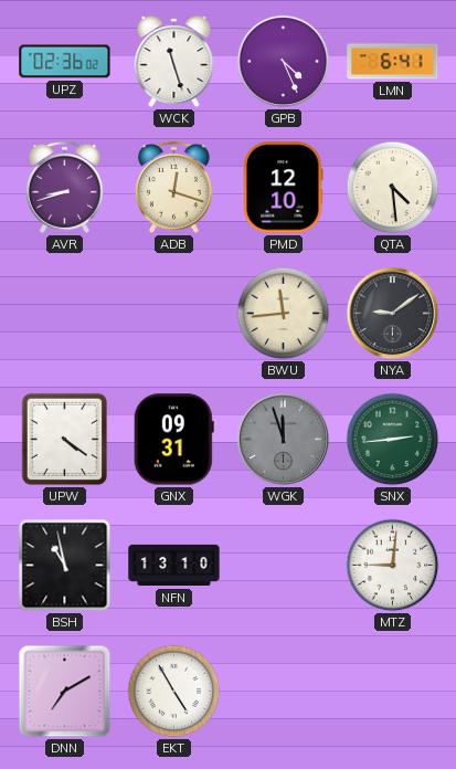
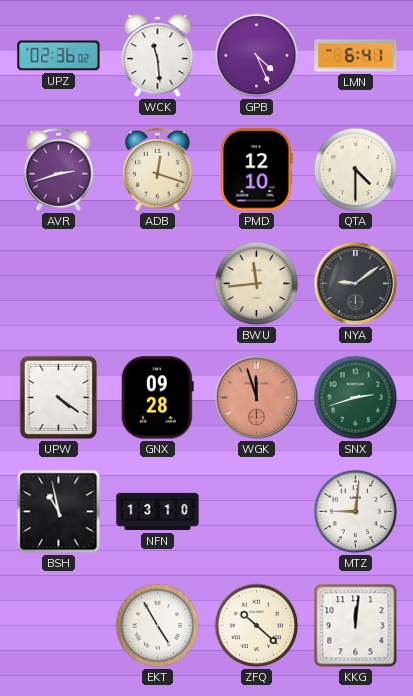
WCK: 11:27 -> 11:29 (158, 56)
AVR: 8:42 -> 2:42 (58, 169)
QTA: 4:29 -> 4:30 (356, 170)
GNX: 09:31 -> 09:28 (157, 398)
WGK dial: grey -> salmon (257, 398)
SNX: 2:44 -> 2:42 (356, 398)
DNN: 7:10 -> none (65, 692)
ZFQ: none -> 10:22 (257, 626)
KKG: none -> 12:01 (356, 626)
